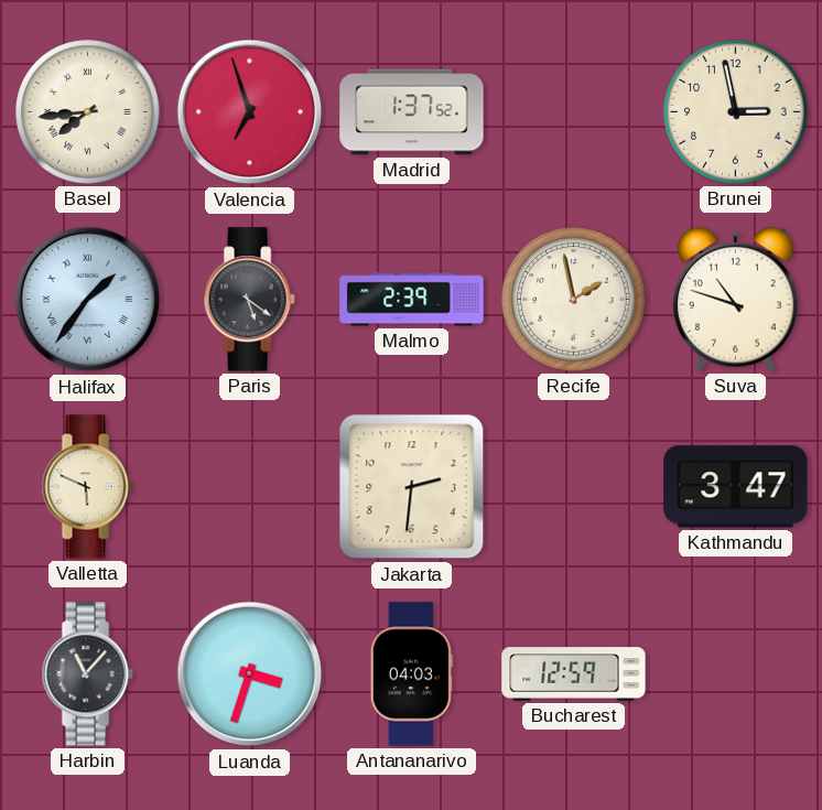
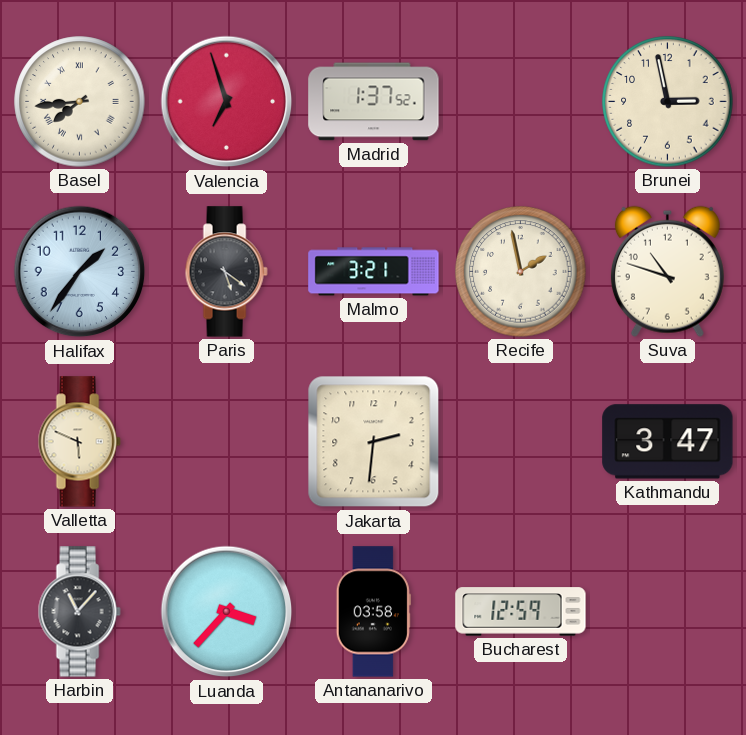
Halifax numerals: Roman -> Arabic (80, 272)
Malmo: 2:39 -> 3:21 (374, 272)
Luanda: 3:33 -> 3:37 (227, 612)
Antananarivo: 04:03 -> 03:58 (373, 612)
